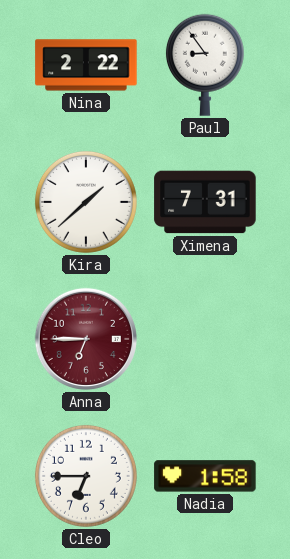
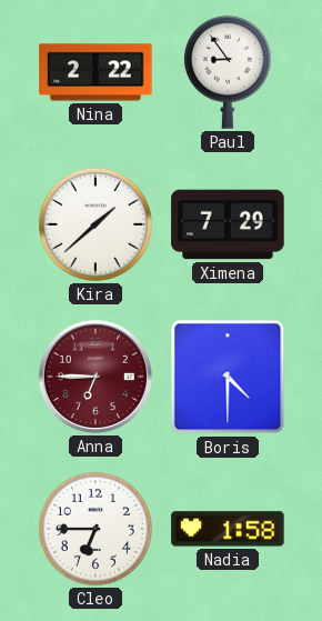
Ximena: 7:31 -> 7:29 (228, 224)
Boris: none -> 4:30 (228, 377)
